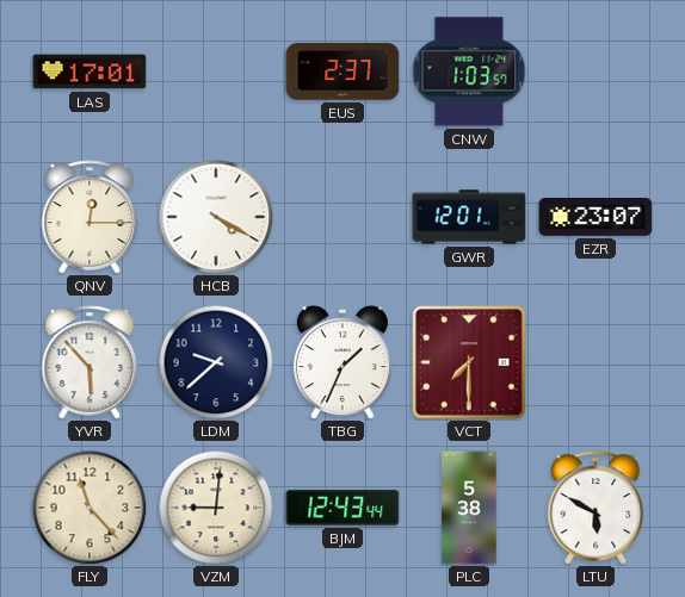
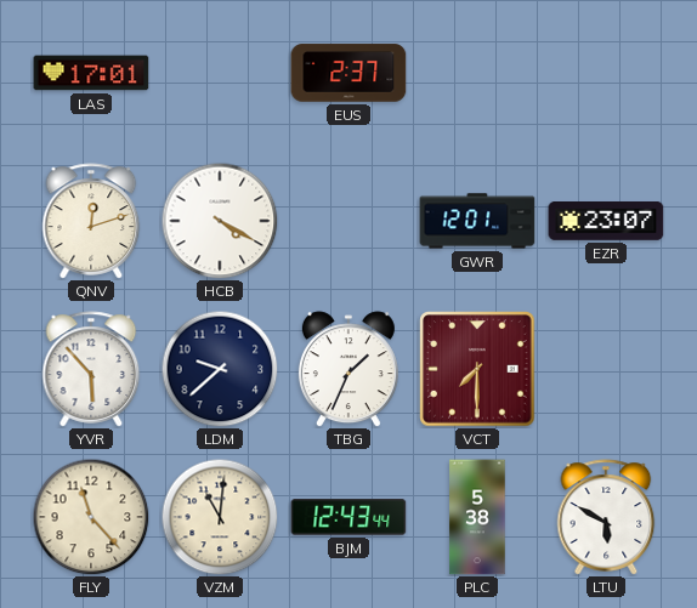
CNW: 1:03 -> none (469, 71)
QNV: 12:15 -> 12:12 (91, 221)
VZM: 9:01 -> 11:01 (220, 517)
